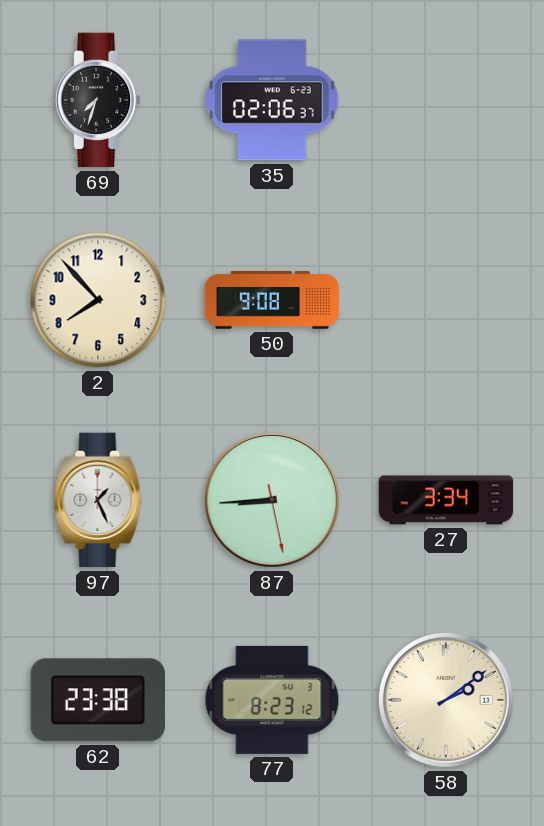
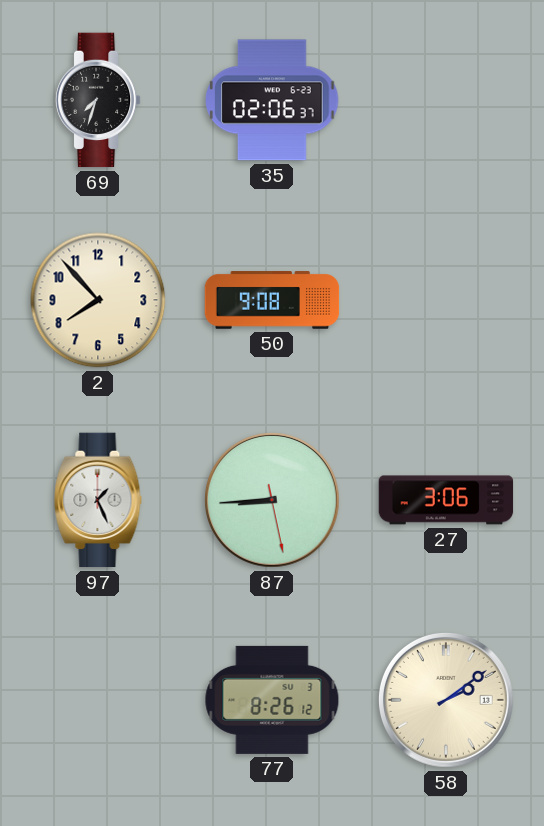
27: 3:34 -> 3:06 (446, 500)
62: 23:38 -> none (98, 700)
77: 8:23 -> 8:26 (272, 700)
